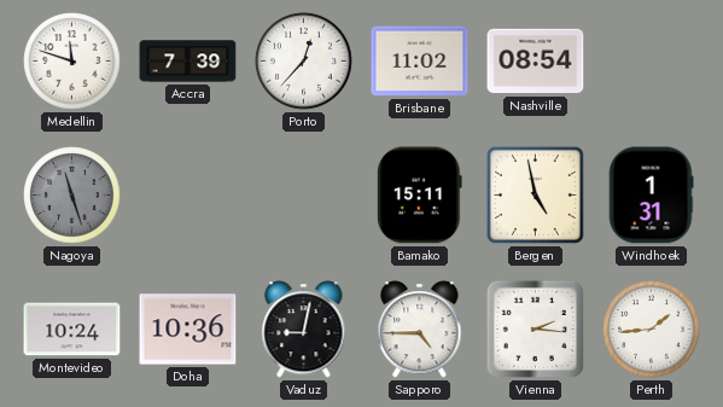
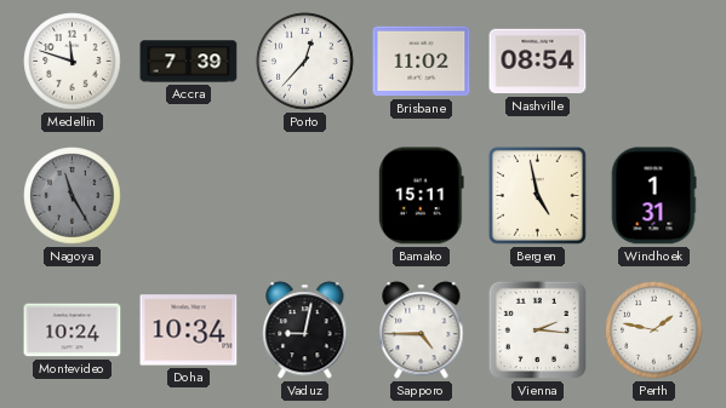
Nagoya: 11:27 -> 11:25 (73, 196)
Doha: 10:36 -> 10:34 (189, 331)
Perth: 1:44 -> 1:47 (654, 331)
